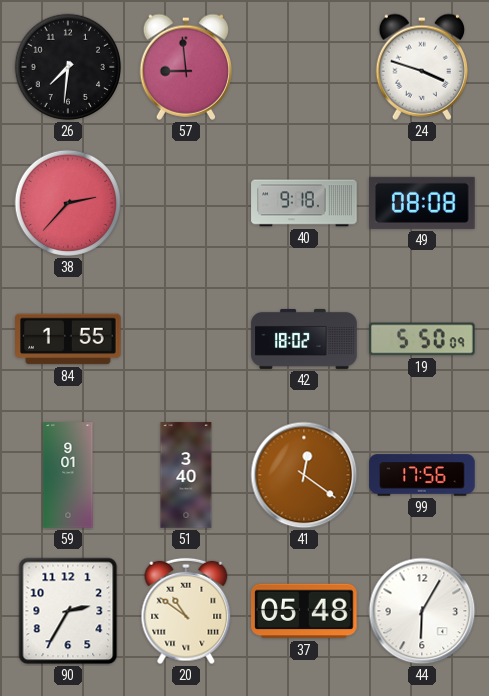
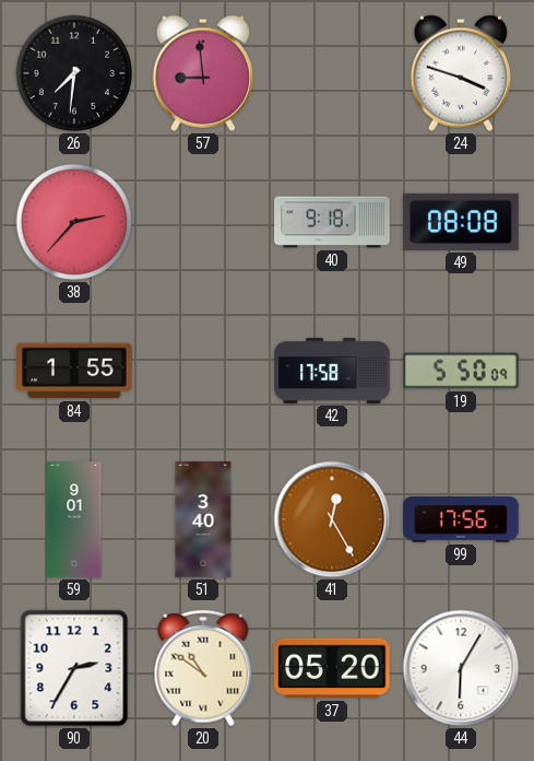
42: 18:02 -> 17:58 (332, 371)
41: 12:21 -> 12:25 (332, 519)
37: 05:48 -> 05:20 (333, 668)
